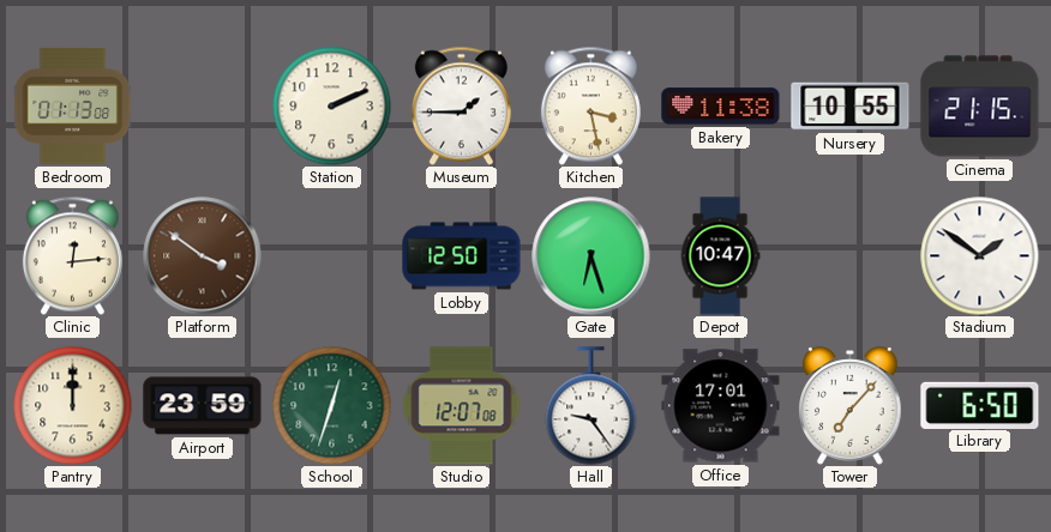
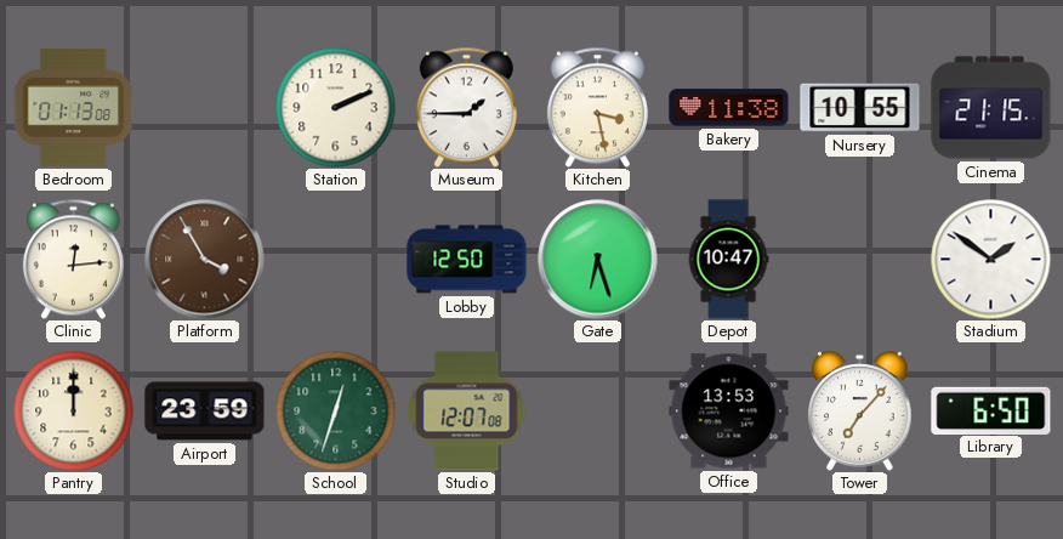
Platform: 3:51 -> 3:55 (205, 260)
Hall: 9:24 -> none (591, 406)
Office: 17:01 -> 13:53 (729, 412)
